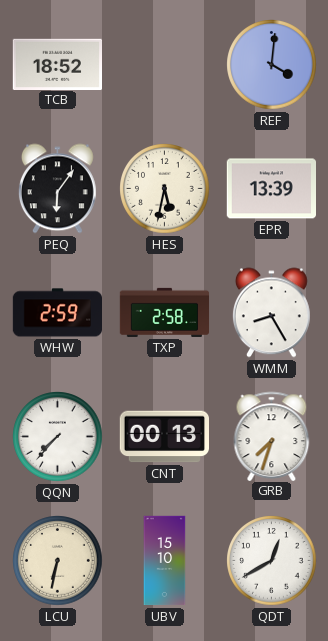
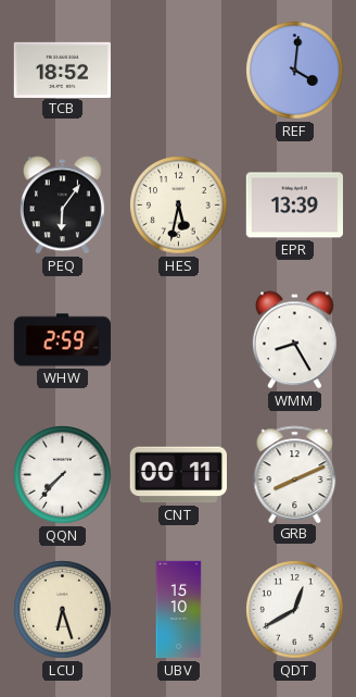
TXP: 2:58 -> none (165, 312)
CNT: 00:13 -> 00:11 (178, 475)
GRB: 7:33 -> 8:11 (295, 474)
LCU: 6:32 -> 6:27 (63, 610)
